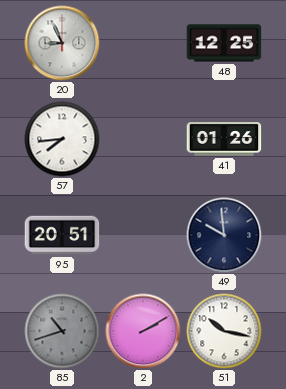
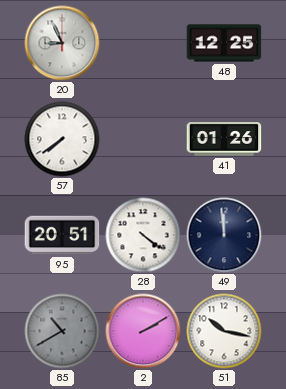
57: 7:44 -> 7:39 (62, 139)
28: none -> 4:21 (143, 235)
49: 9:59 -> 11:59 (224, 235)
85: 10:42 -> 10:40 (62, 331)
